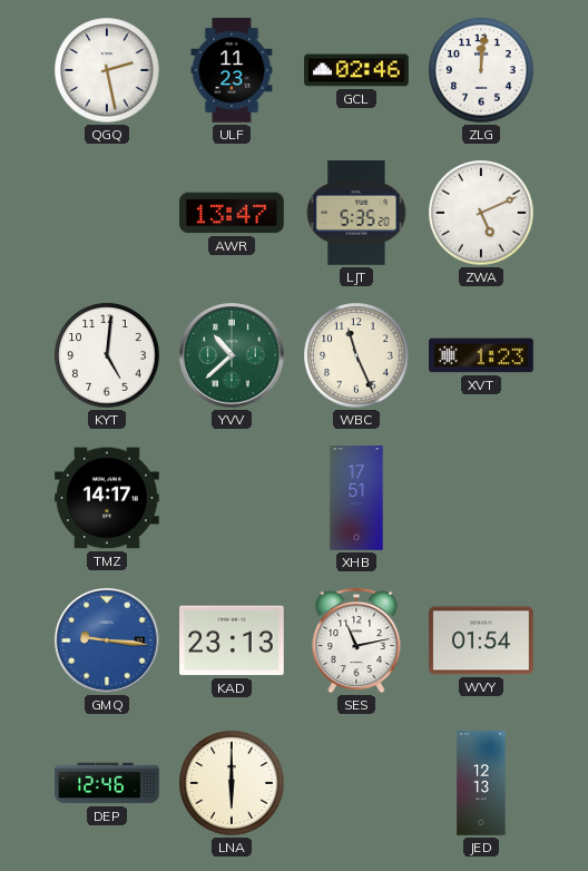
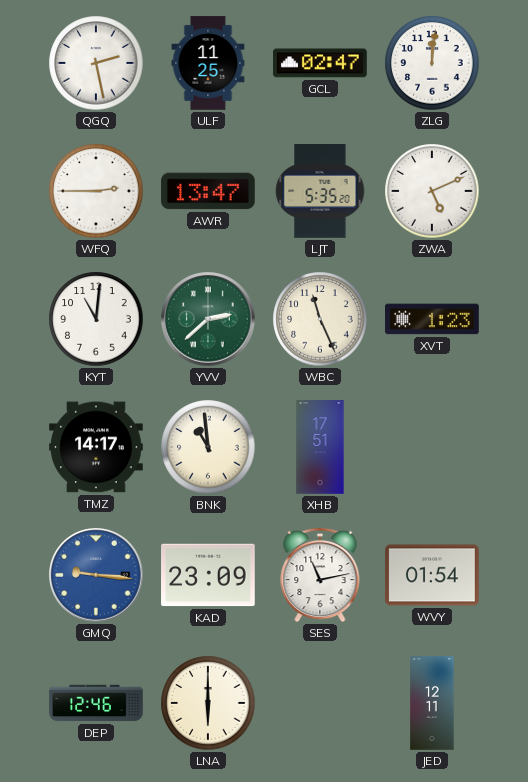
ULF: 11:23 -> 11:25 (208, 63)
GCL: 02:46 -> 02:47 (320, 63)
WFQ: none -> 2:45 (96, 191)
KYT: 5:01 -> 11:01 (96, 319)
YVV: 10:38 -> 2:38 (208, 319)
BNK: none -> 10:59 (208, 447)
KAD: 23:13 -> 23:09 (208, 575)
JED: 12:13 -> 12:11 (432, 703)
